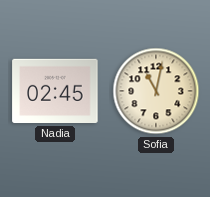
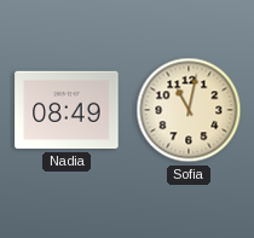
Nadia: 02:45 -> 08:49 (67, 110)
